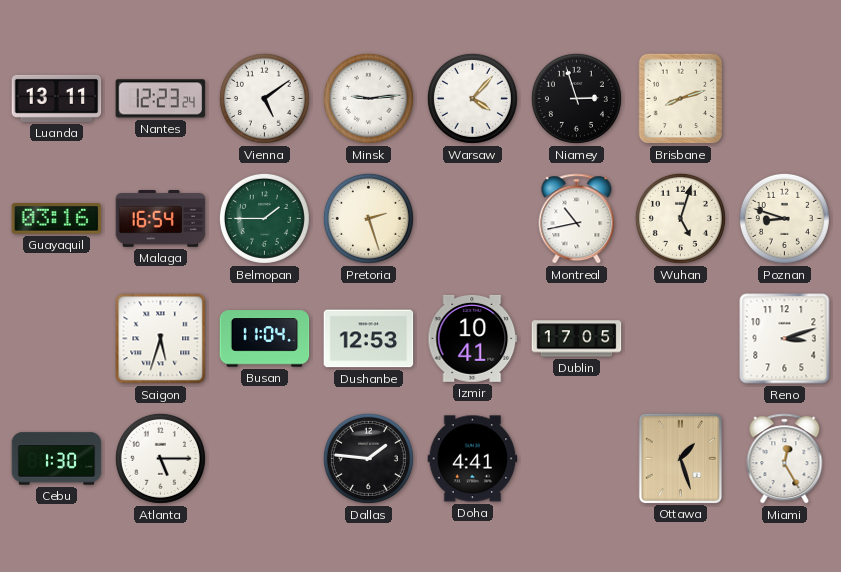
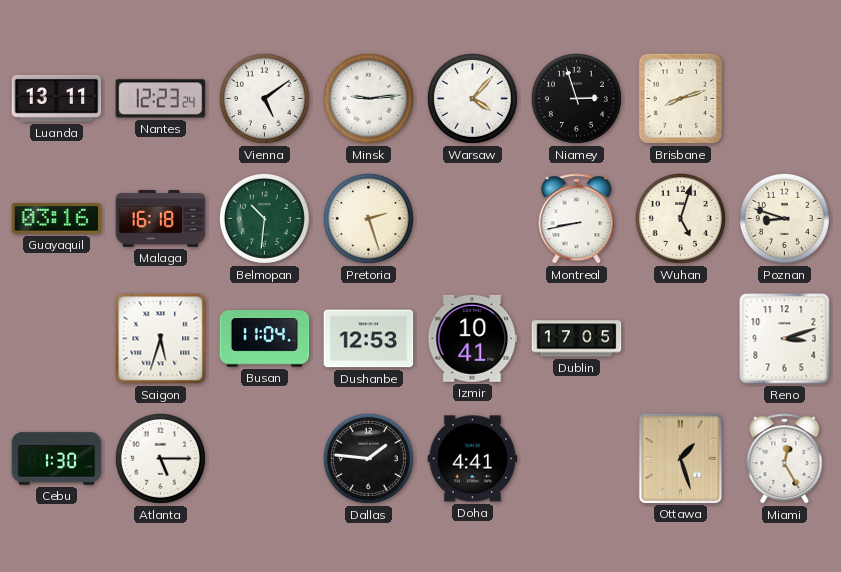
Malaga: 16:54 -> 16:18 (161, 219)
Belmopan: 1:45 -> 10:31 (264, 218)
Montreal: 10:43 -> 8:43 (577, 219)
